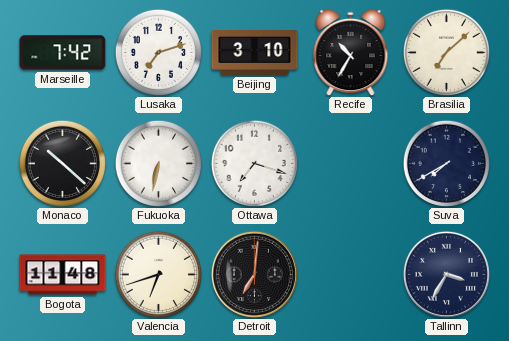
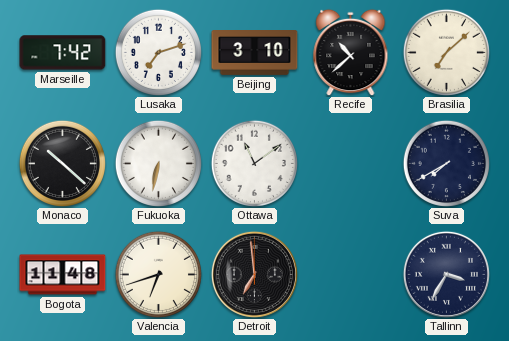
Recife: 10:35 -> 10:38 (351, 52)
Ottawa: 7:18 -> 11:09 (254, 163)
Detroit: 7:01 -> 6:59 (254, 274)
